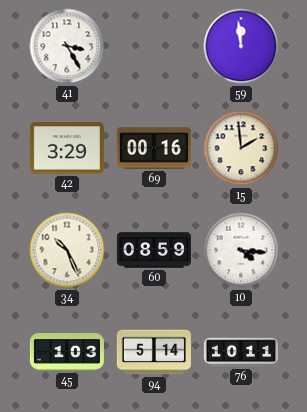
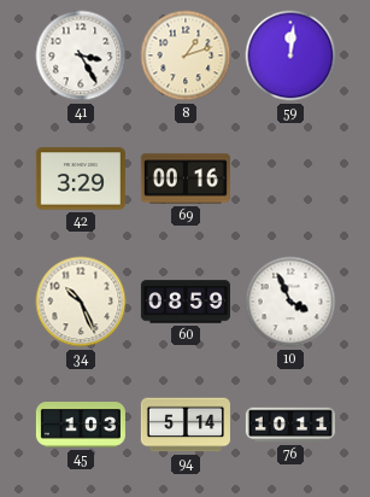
8: none -> 1:12 (186, 55)
59: 11:59 -> 12:01 (290, 55)
15: 1:59 -> none (241, 148)
10: 4:16 -> 3:56 (290, 302)
